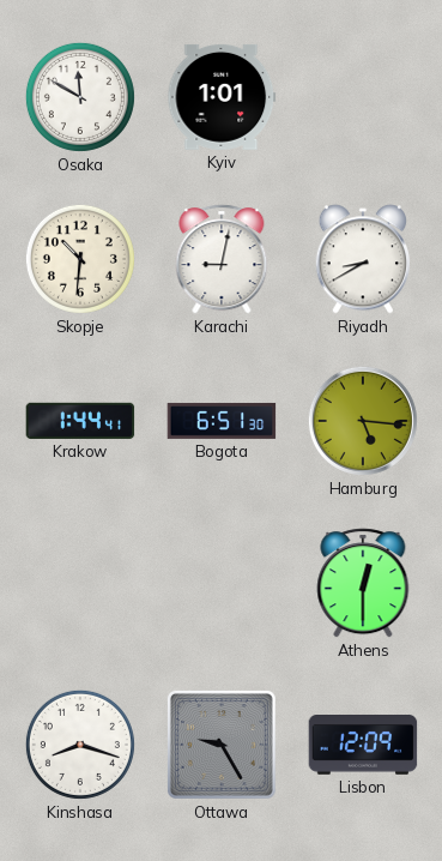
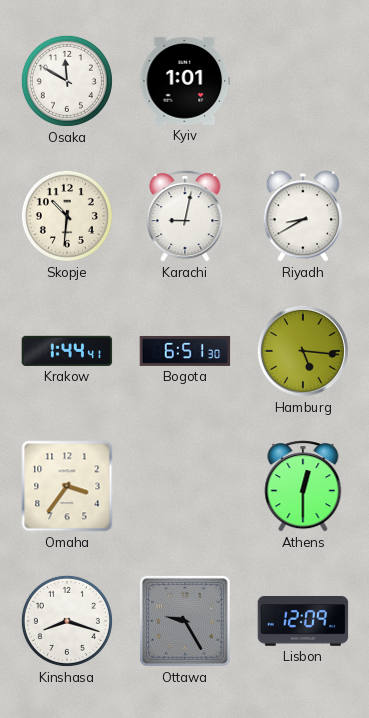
Omaha: none -> 3:36 (67, 486)
